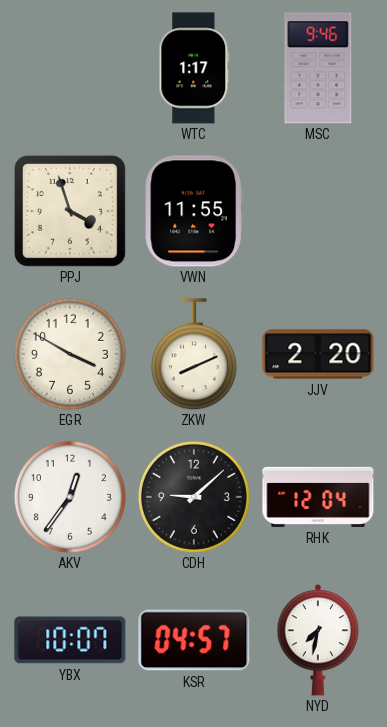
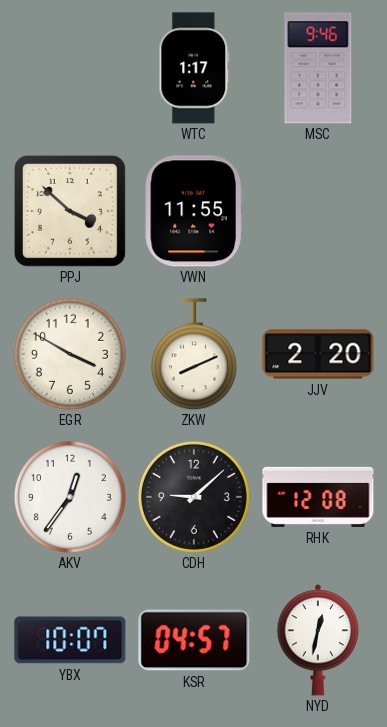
PPJ: 3:57 -> 3:52 (70, 211)
RHK: 12:04 -> 12:08 (318, 497)
NYD: 7:32 -> 12:32 (318, 640)
